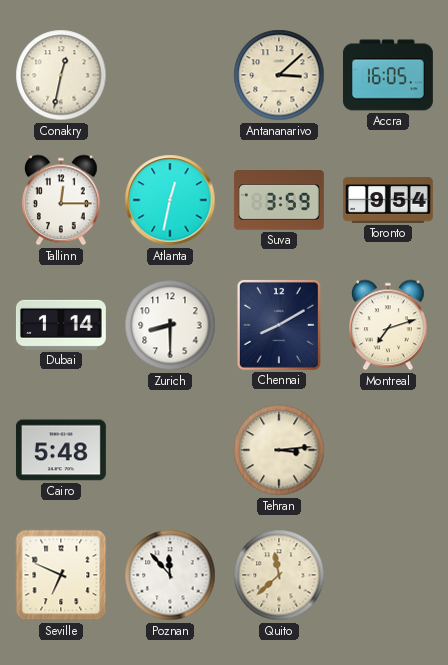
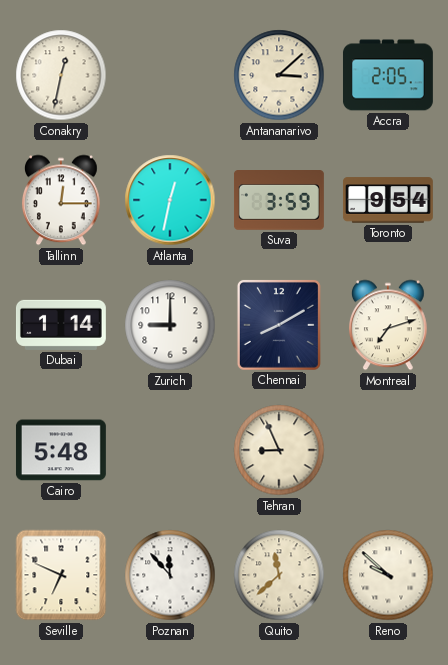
Accra: 16:05 -> 2:05 (388, 75)
Zurich: 8:30 -> 9:00 (170, 325)
Tehran: 3:14 -> 8:56 (279, 450)
Reno: none -> 9:52 (388, 575)
